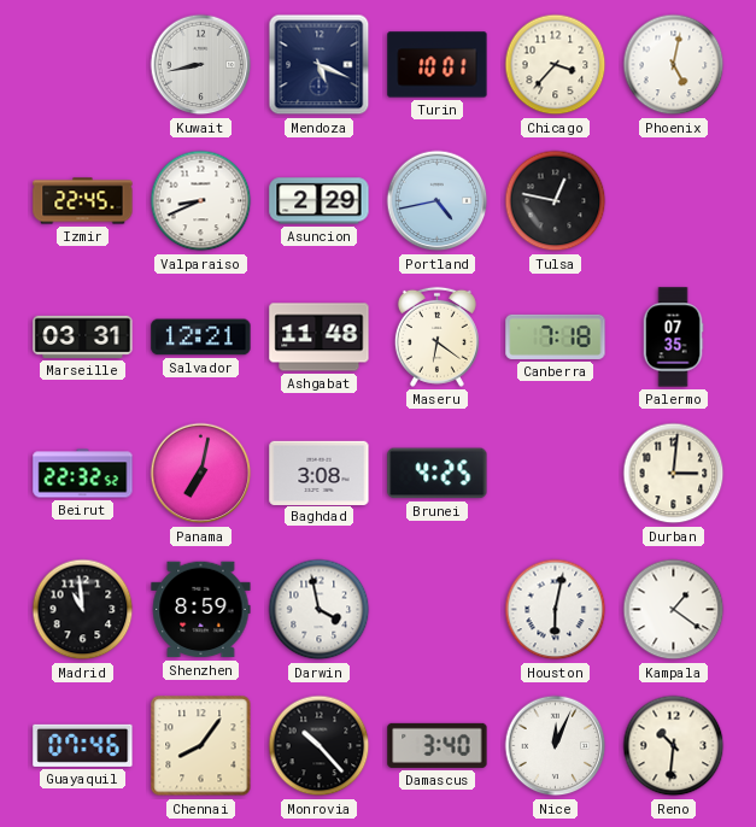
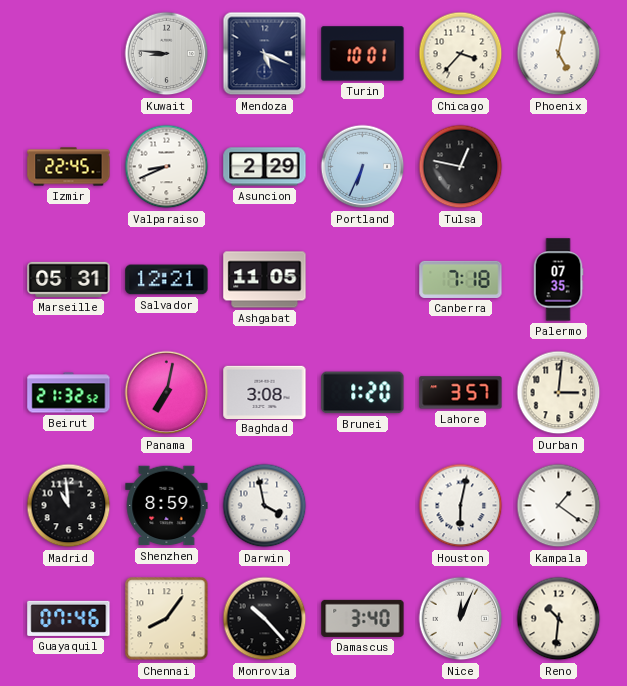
Kuwait: 8:43 -> 8:46 (167, 54)
Portland: 4:43 -> 6:34 (363, 167)
Marseille: 03:31 -> 05:31 (69, 279)
Ashgabat: 11:48 -> 11:05 (265, 280)
Maseru: 6:21 -> none (436, 336)
Beirut: 22:32 -> 21:32 (69, 393)
Brunei: 4:25 -> 1:20 (363, 393)
Lahore: none -> 3:57 (461, 393)
